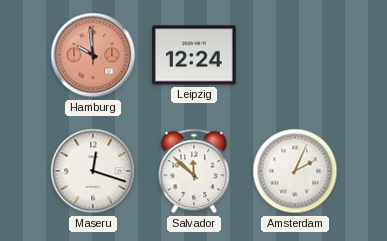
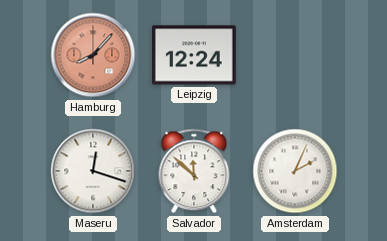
Hamburg: 9:59 -> 8:07 (93, 55)
